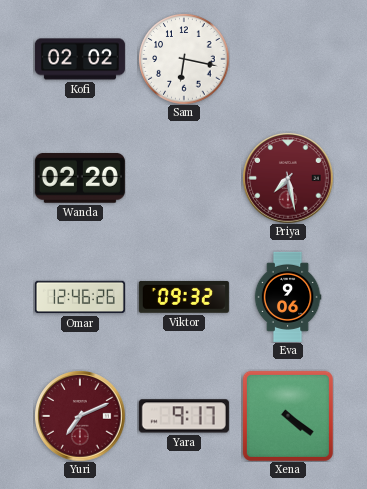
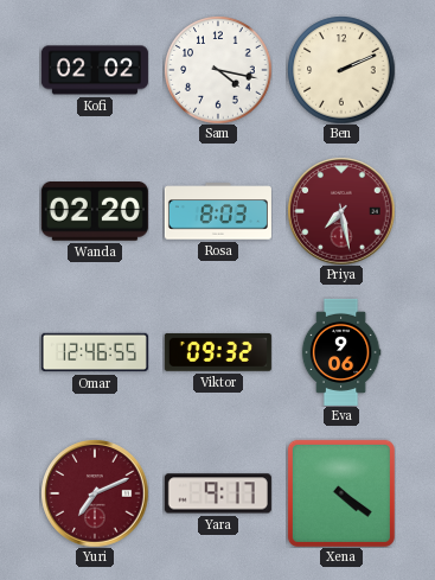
Sam: 6:17 -> 4:17 (218, 70)
Ben: none -> 2:11 (341, 70)
Rosa: none -> 8:03 (218, 211)
Omar: 12:46:26 -> 12:46:55 (95, 352)
